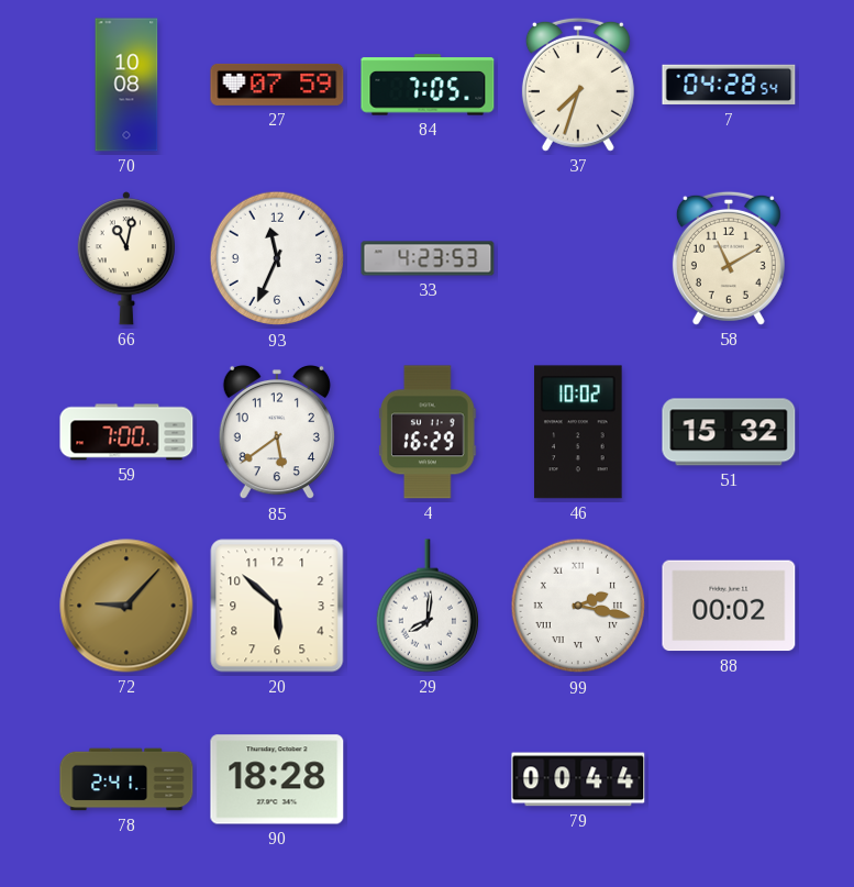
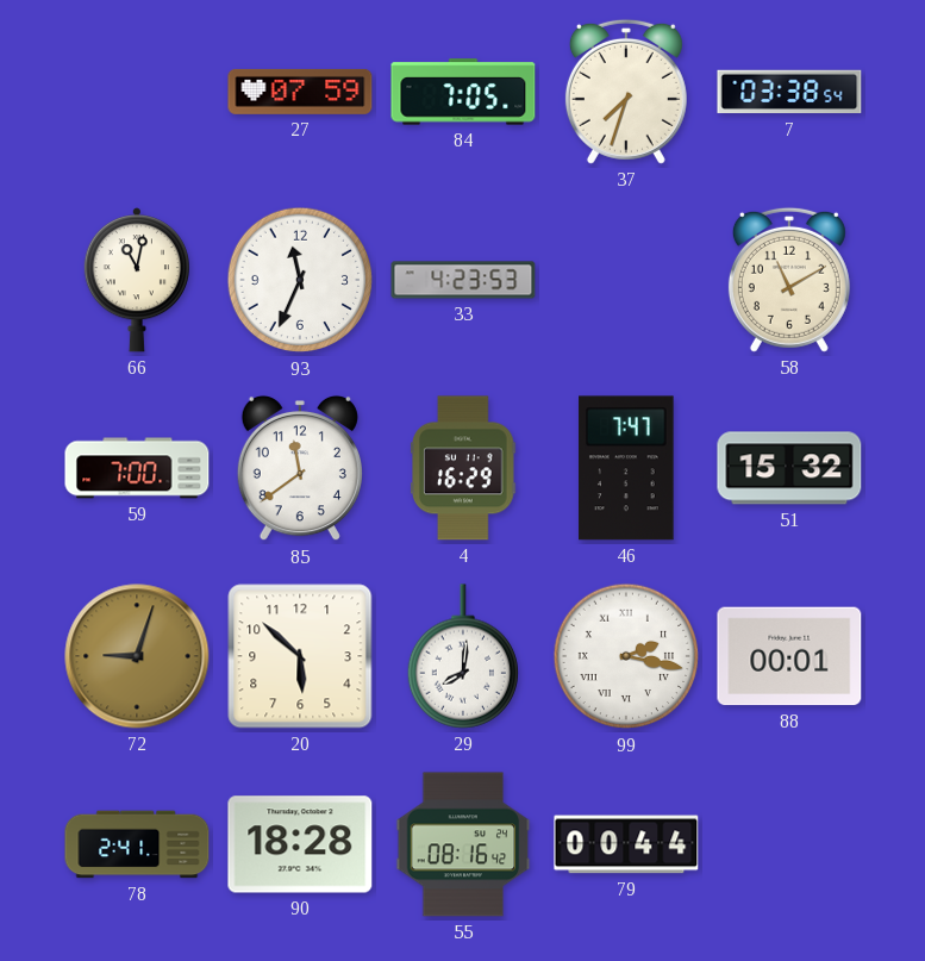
70: 10:08 -> none (126, 85)
7: 04:28 -> 03:38 (789, 92)
85: 5:39 -> 11:39 (300, 468)
46: 10:02 -> 7:47 (626, 468)
72: 9:07 -> 9:03 (137, 656)
88: 00:02 -> 00:01 (789, 656)
55: none -> 08:16 (463, 844)
